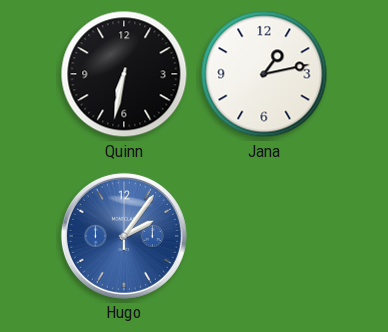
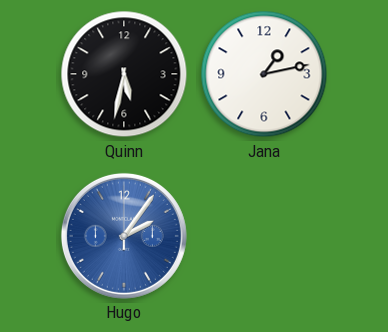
Quinn: 6:32 -> 5:32 (124, 74)
